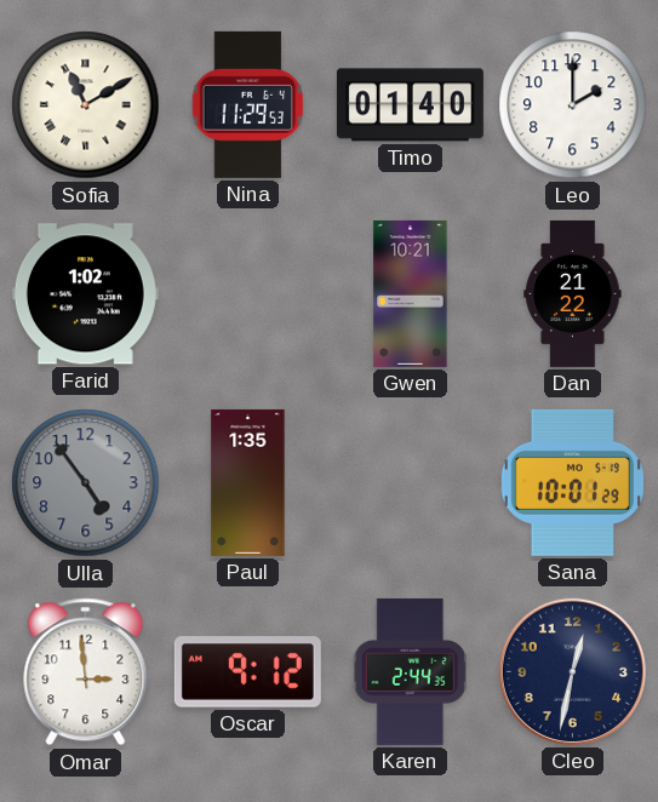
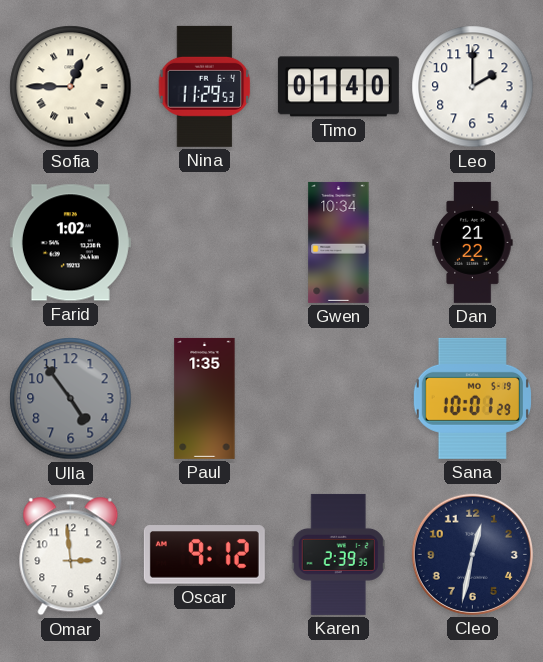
Sofia: 11:10 -> 12:45 (71, 87)
Gwen: 10:21 -> 10:34 (339, 242)
Karen: 2:44 -> 2:39 (338, 554)
